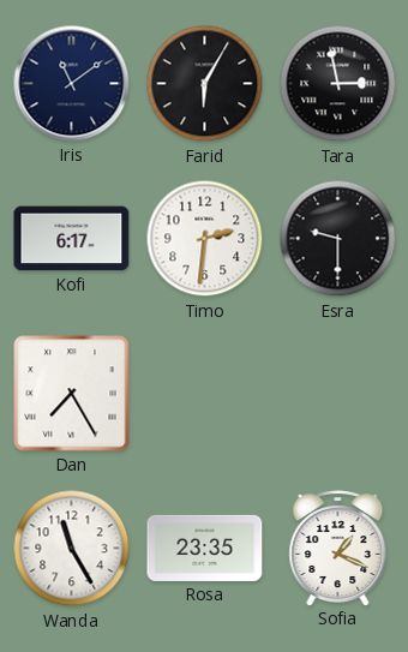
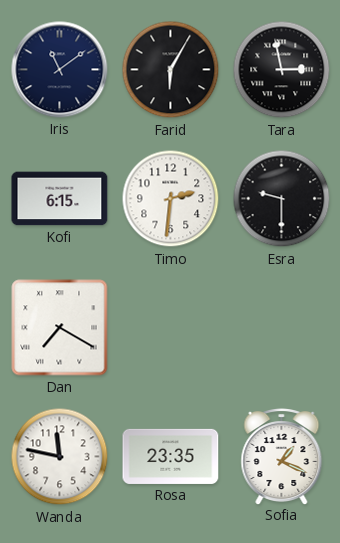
Kofi: 6:17 -> 6:15 (60, 199)
Dan: 7:25 -> 7:20 (60, 328)
Wanda: 11:25 -> 11:47 (60, 457)
